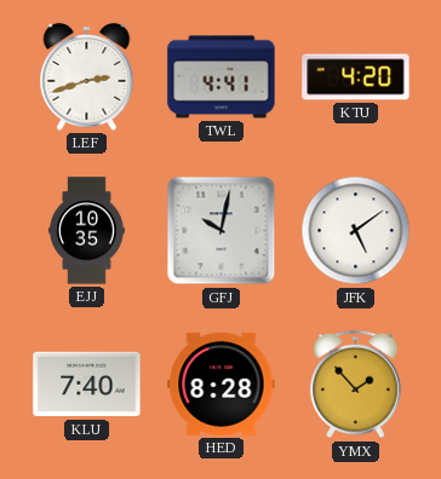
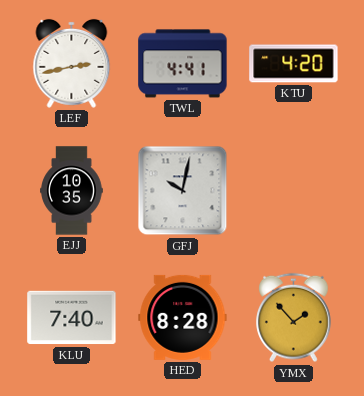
LEF: 2:42 -> 2:43 (72, 63)
JFK: 5:09 -> none (356, 231)
